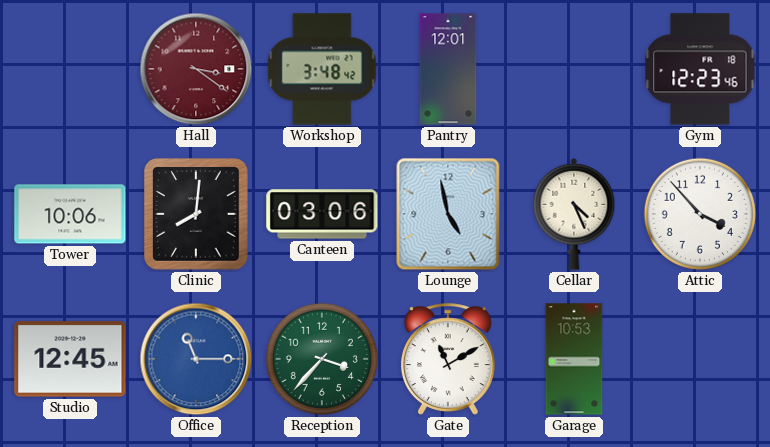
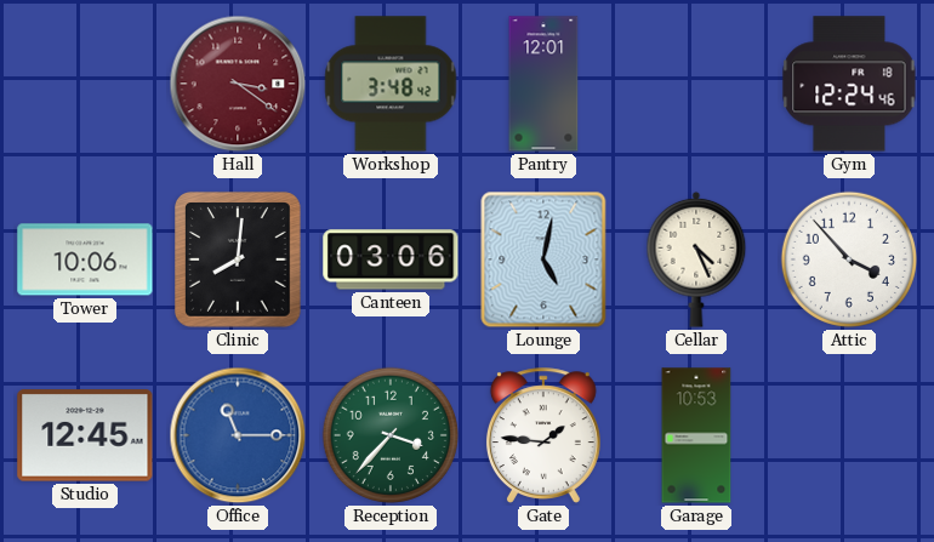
Gym: 12:23 -> 12:24 (849, 84)
Lounge: 4:58 -> 5:02 (543, 259)
Gate: 11:10 -> 1:46 (543, 435)
